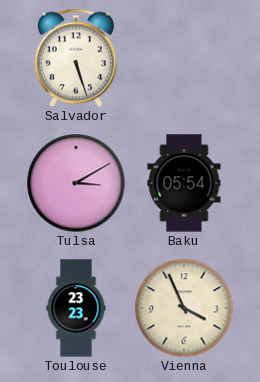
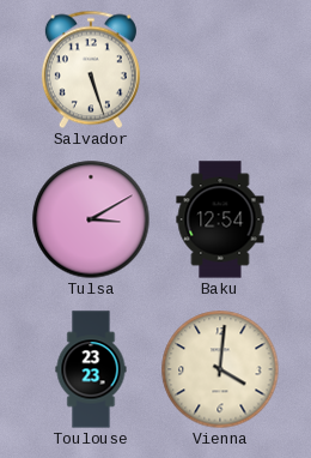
Baku: 05:54 -> 12:54 (220, 219)
Vienna: 3:56 -> 4:01 (220, 369)
